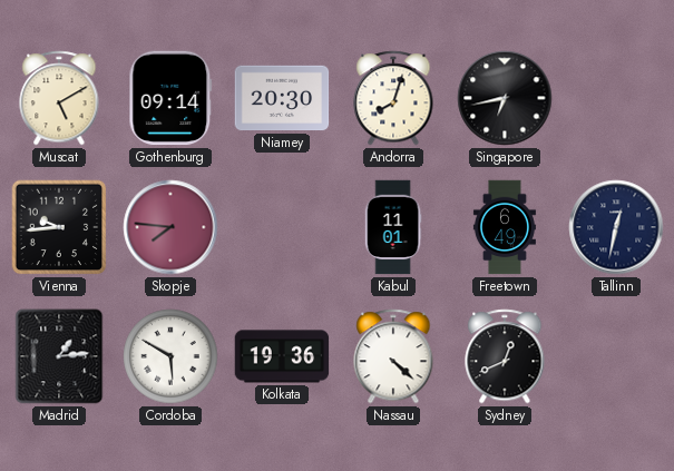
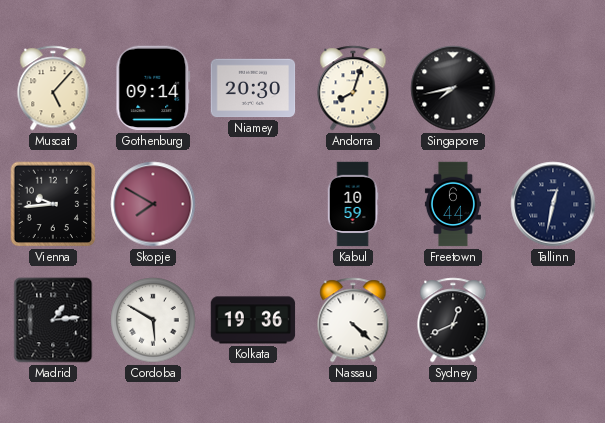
Muscat: 5:10 -> 5:07 (53, 88)
Singapore: 6:43 -> 7:43 (453, 88)
Skopje: 7:46 -> 7:50 (153, 204)
Kabul: 11:01 -> 10:59 (353, 204)
Freetown: 6:49 -> 6:44 (453, 204)
